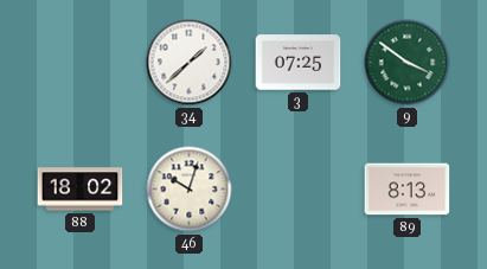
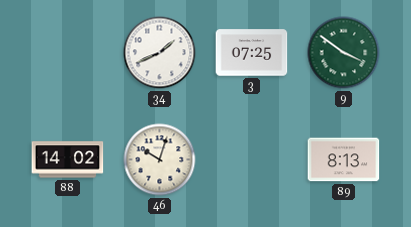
34: 1:38 -> 1:41 (160, 53)
88: 18:02 -> 14:02 (68, 160)
